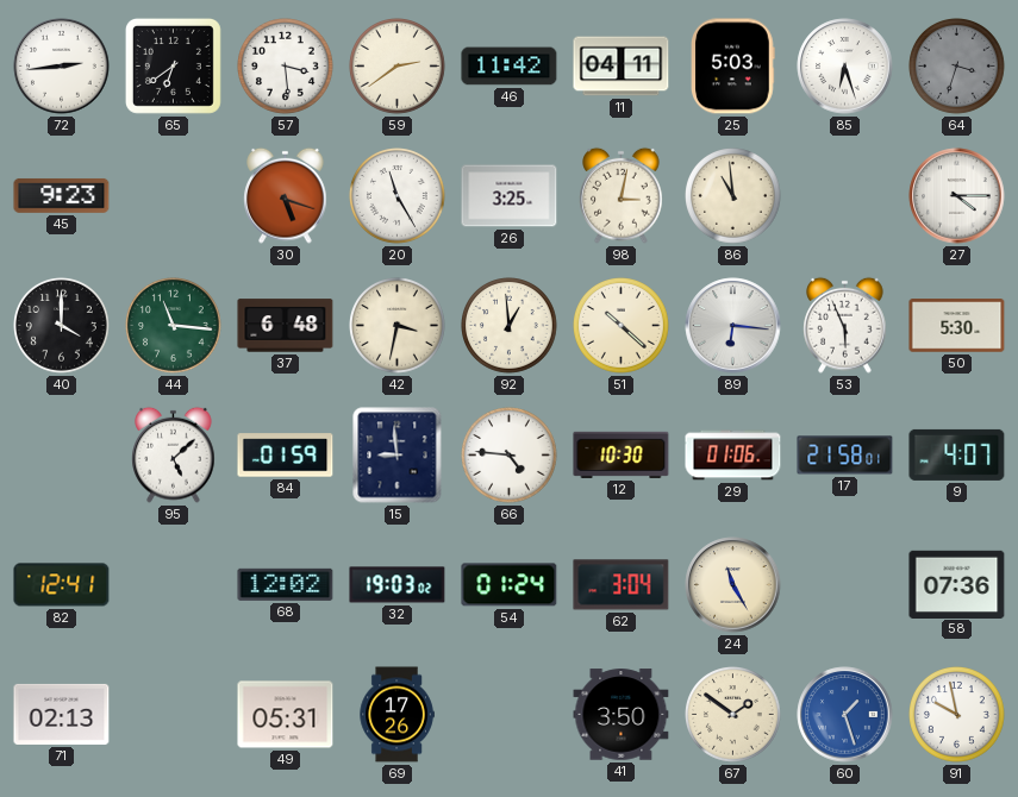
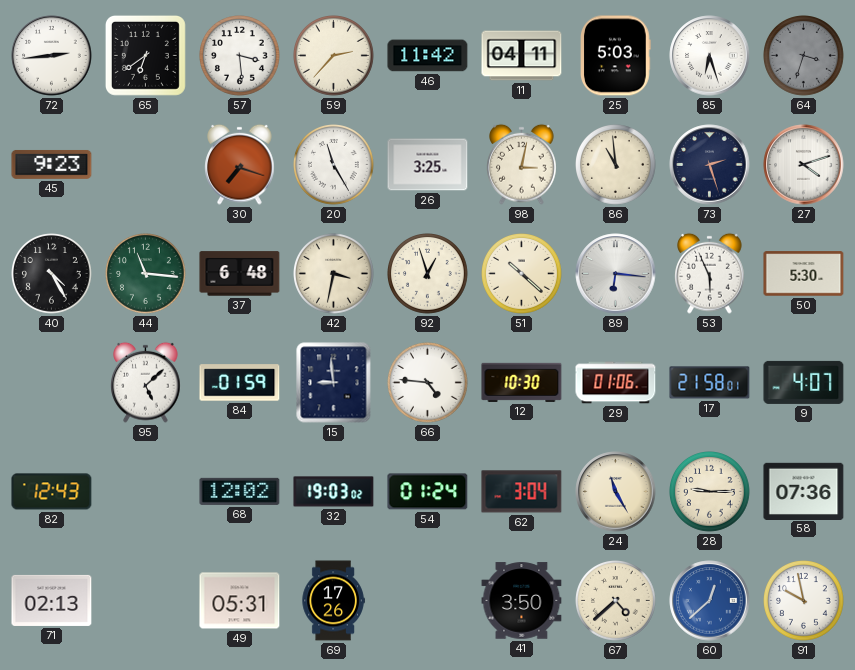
59: 2:39 -> 2:37 (334, 56)
30: 5:18 -> 7:18 (240, 164)
73: none -> 2:27 (710, 165)
27: 4:15 -> 4:12 (804, 165)
40: 4:00 -> 4:25 (52, 274)
92: 12:59 -> 12:57 (428, 274)
82: 12:41 -> 12:43 (52, 492)
28: none -> 9:15 (710, 492)
67: 1:51 -> 4:38 (616, 601)
60: 1:27 -> 12:38 (710, 601)
